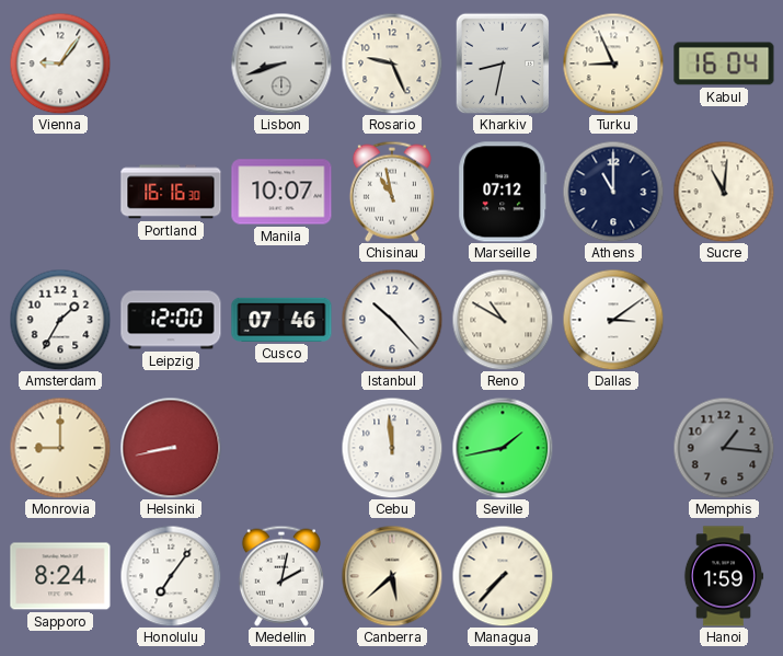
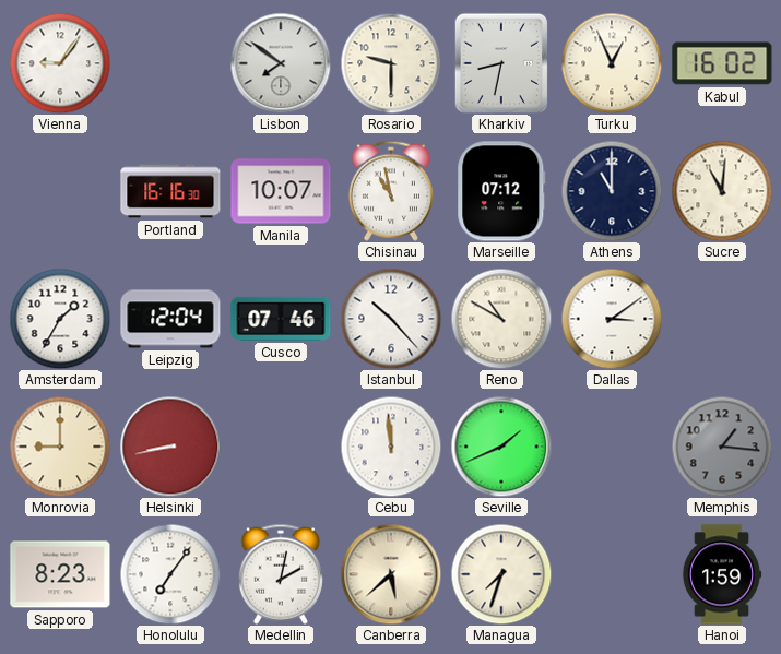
Lisbon: 8:42 -> 7:51 (281, 63)
Rosario: 9:26 -> 9:30 (391, 63)
Turku: 8:56 -> 12:56 (612, 63)
Kabul: 16:04 -> 16:02 (722, 63)
Leipzig: 12:00 -> 12:04 (170, 319)
Seville: 1:43 -> 1:41 (501, 447)
Sapporo: 8:24 -> 8:23 (60, 574)
Managua: 7:37 -> 7:33 (501, 574)
